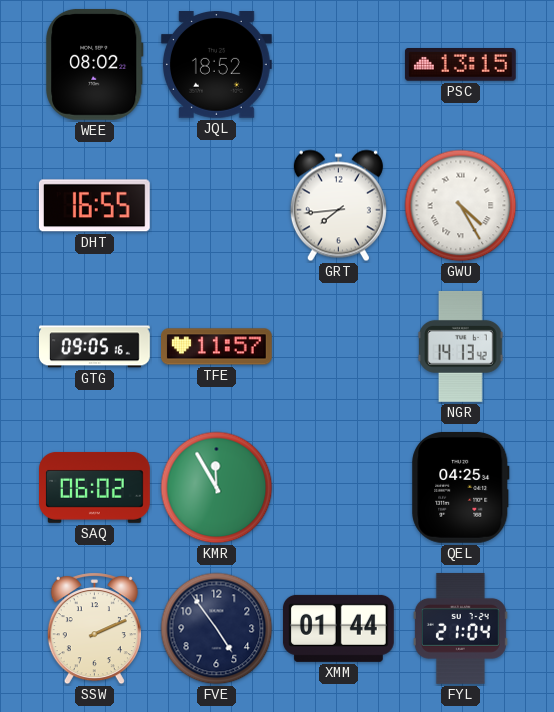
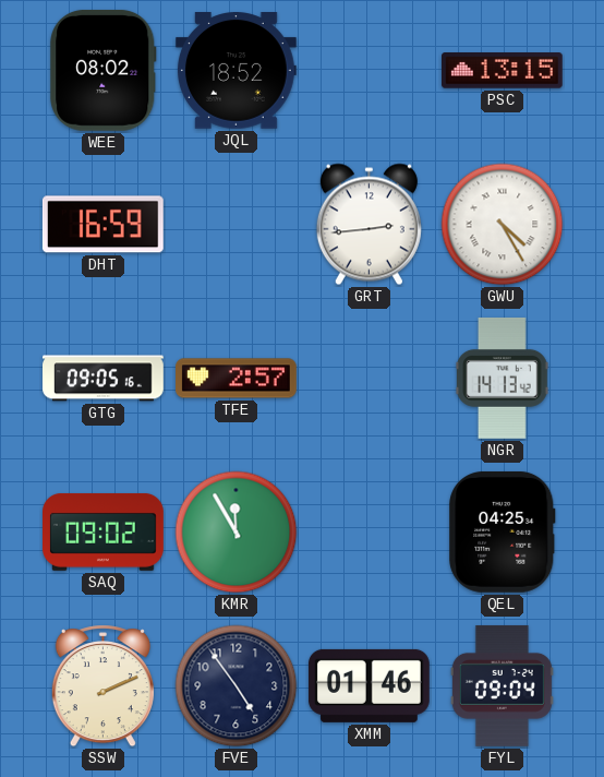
DHT: 16:55 -> 16:59 (102, 225)
GRT: 7:44 -> 2:44 (369, 225)
TFE: 11:57 -> 2:57 (237, 379)
SAQ: 06:02 -> 09:02 (104, 531)
XMM: 01:44 -> 01:46 (369, 685)
FYL: 21:04 -> 09:04 (502, 685)
